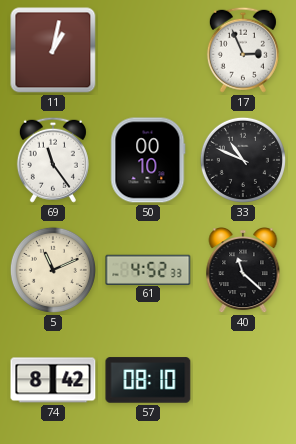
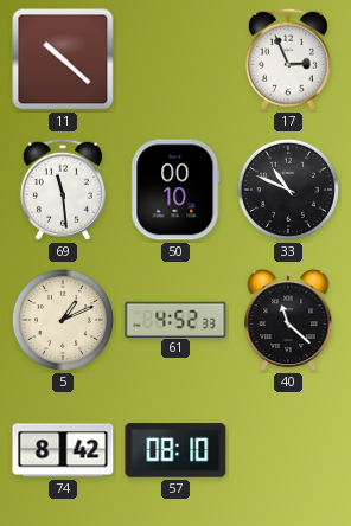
11: 1:02 -> 10:22 (63, 59)
69: 11:24 -> 11:29 (63, 190)
5: 11:11 -> 1:11 (63, 320)
